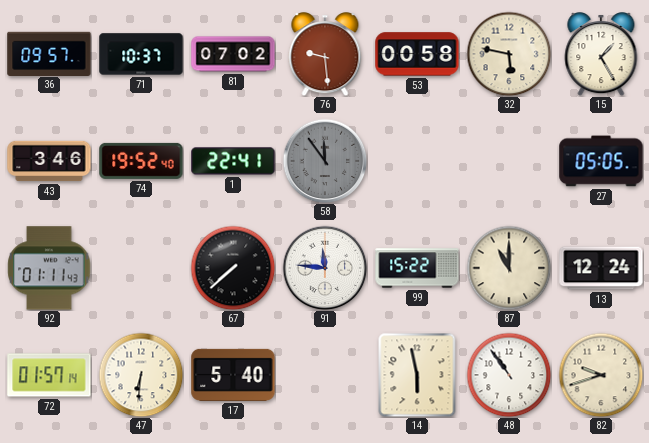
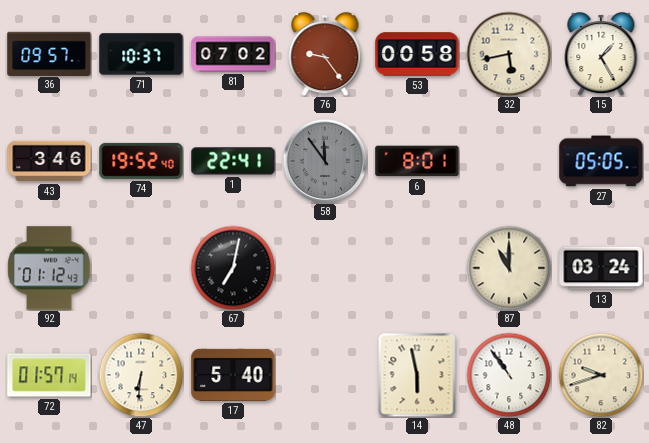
76: 9:29 -> 9:24 (325, 54)
32: 5:47 -> 5:43 (509, 54)
6: none -> 8:01 (417, 161)
92: 01:11 -> 01:12 (49, 268)
67: 7:38 -> 7:02 (233, 268)
91: 11:46 -> none (325, 268)
99: 15:22 -> none (417, 268)
13: 12:24 -> 03:24 (601, 268)
